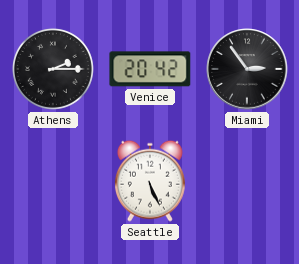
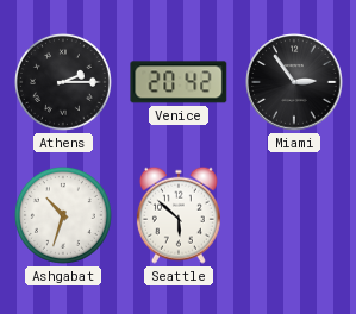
Ashgabat: none -> 10:33 (63, 215)
Seattle: 5:26 -> 5:52 (179, 215)
